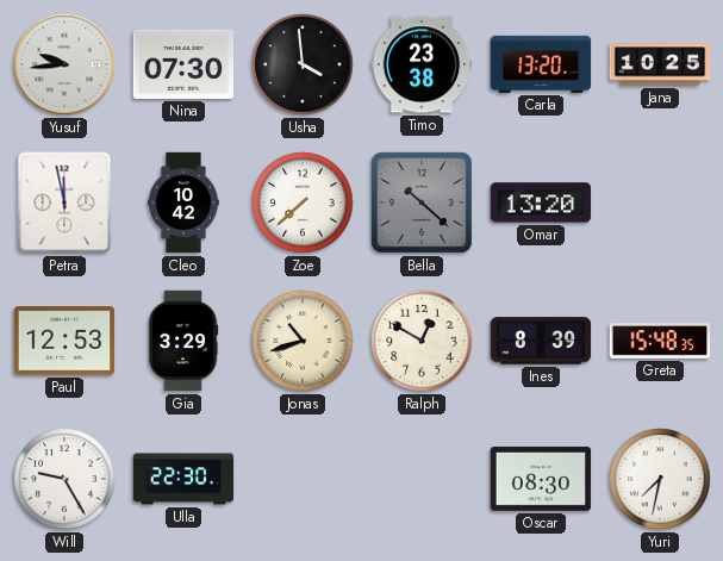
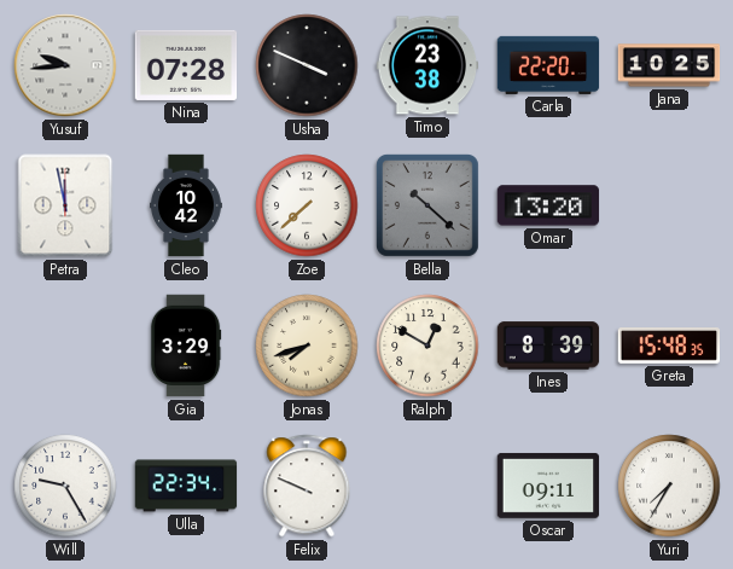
Nina: 07:30 -> 07:28 (186, 65)
Usha: 3:59 -> 3:49 (307, 65)
Carla: 13:20 -> 22:20 (548, 65)
Paul: 12:53 -> none (64, 341)
Jonas: 10:42 -> 7:42 (307, 346)
Ulla: 22:30 -> 22:34 (186, 486)
Felix: none -> 9:49 (307, 486)
Oscar: 08:30 -> 09:11 (548, 486)
Yuri: 7:32 -> 7:35 (669, 486)
